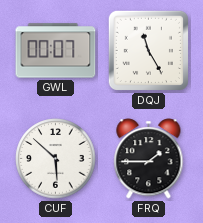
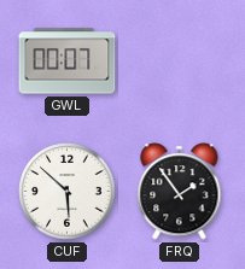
DQJ: 11:25 -> none (148, 50)
FRQ: 1:45 -> 1:54 (180, 192)
